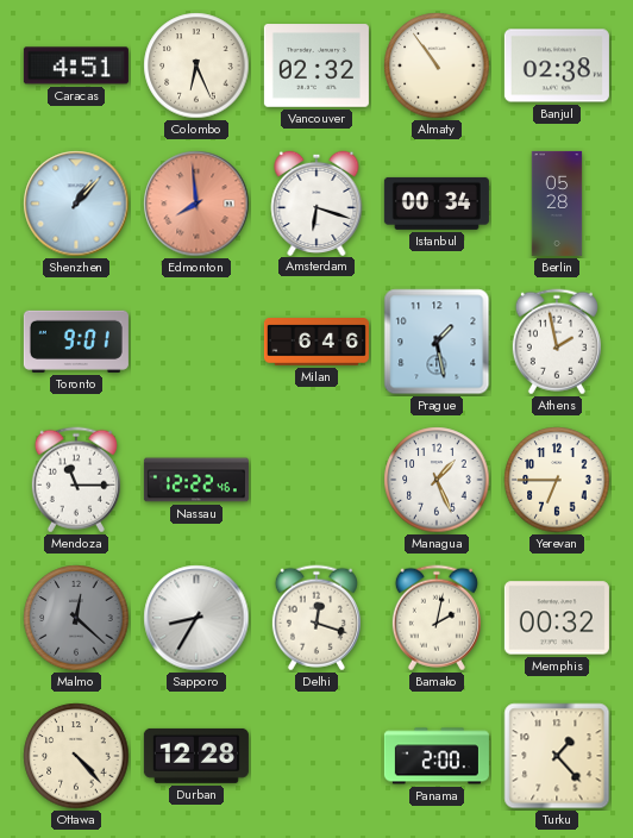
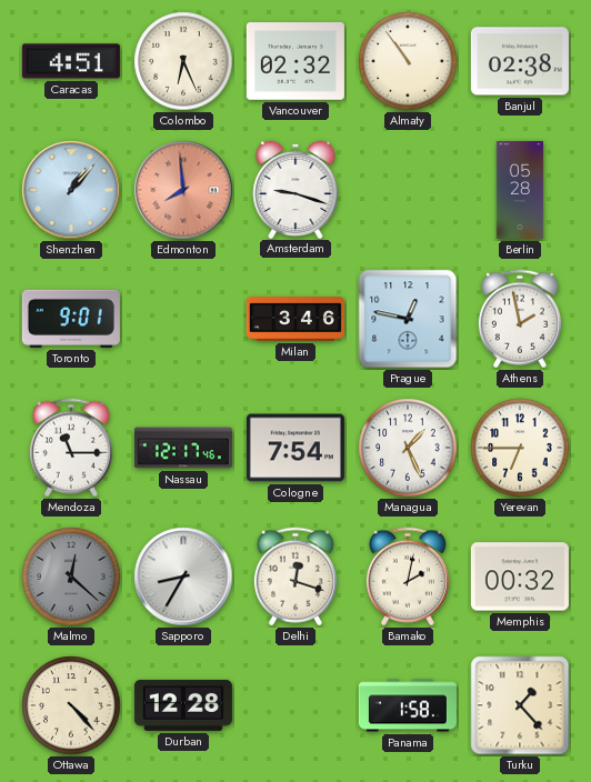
Amsterdam: 6:18 -> 9:18 (295, 189)
Istanbul: 00:34 -> none (437, 204)
Milan: 6:46 -> 3:46 (295, 320)
Prague: 1:28 -> 12:47 (408, 319)
Nassau: 12:22 -> 12:17 (183, 448)
Cologne: none -> 7:54 (295, 448)
Panama: 2:00 -> 1:58 (408, 705)
